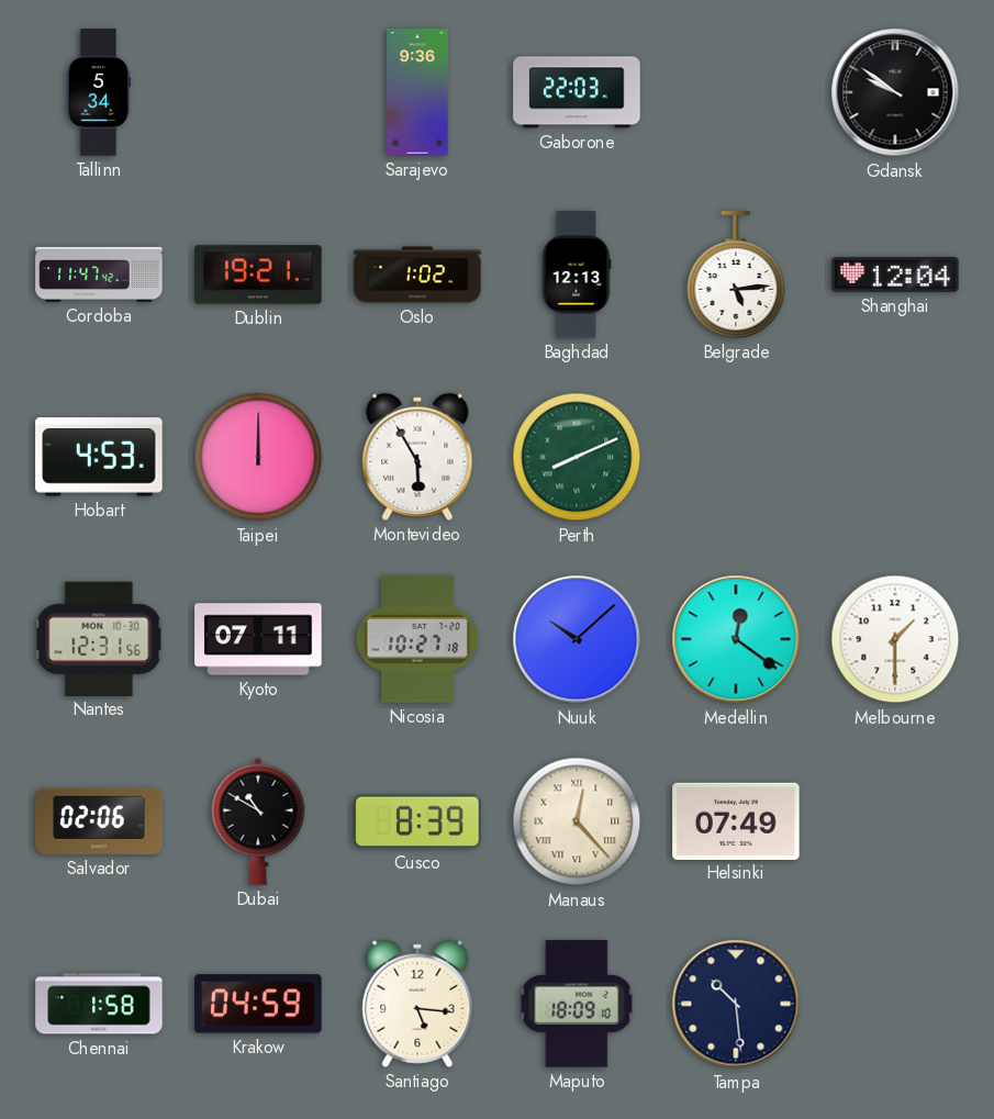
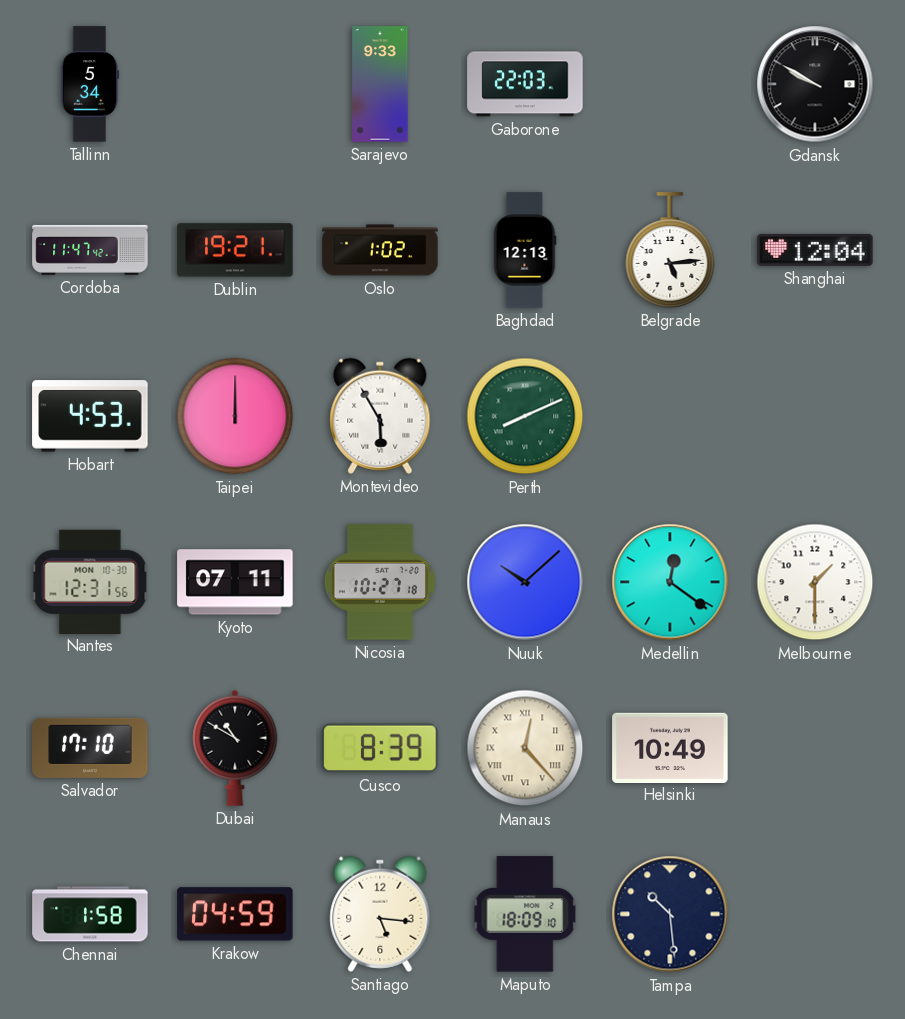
Sarajevo: 9:36 -> 9:33 (380, 84)
Gdansk: 9:51 -> 9:50 (815, 84)
Salvador: 02:06 -> 17:10 (90, 748)
Helsinki: 07:49 -> 10:49 (670, 747)
